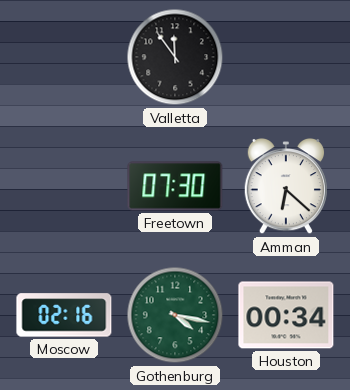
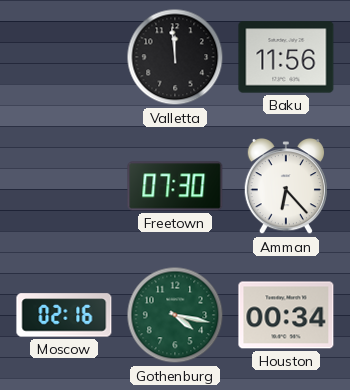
Valletta: 11:54 -> 11:59 (175, 57)
Baku: none -> 11:56 (286, 57)
Amman: 6:22 -> 6:23 (285, 186)
